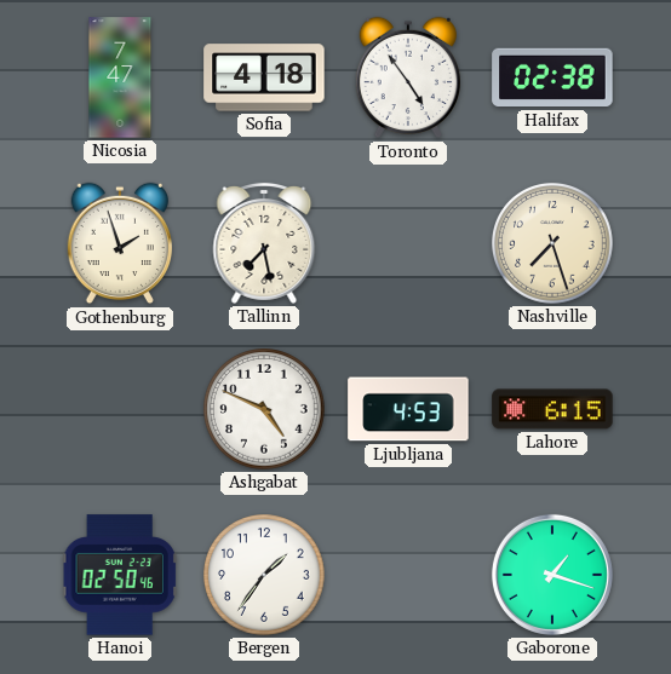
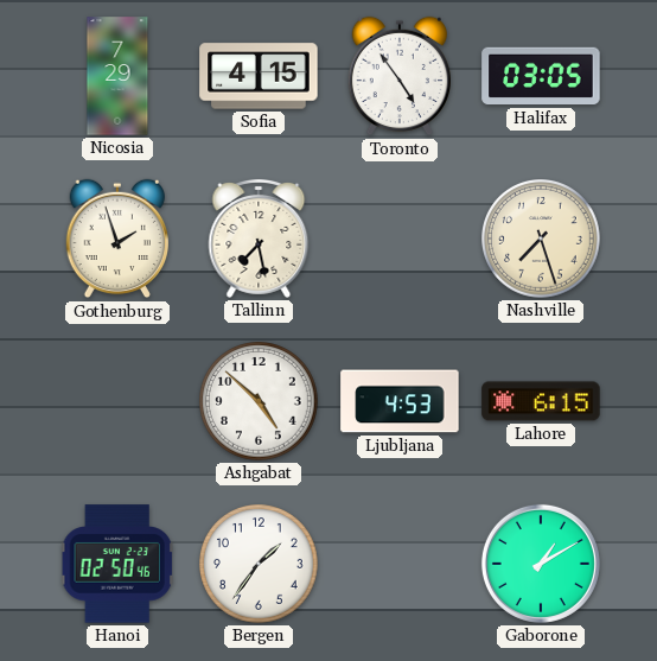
Nicosia: 7:47 -> 7:29 (117, 76)
Sofia: 4:18 -> 4:15 (259, 76)
Halifax: 02:38 -> 03:05 (541, 76)
Ashgabat: 4:49 -> 4:52 (260, 402)
Gaborone: 1:18 -> 1:10 (541, 564)
